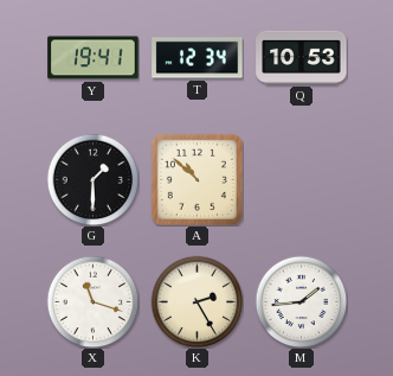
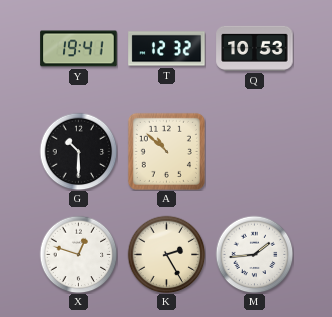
T: 12:34 -> 12:32 (167, 49)
G: 1:30 -> 10:30 (78, 151)
X: 11:18 -> 12:48 (78, 254)
